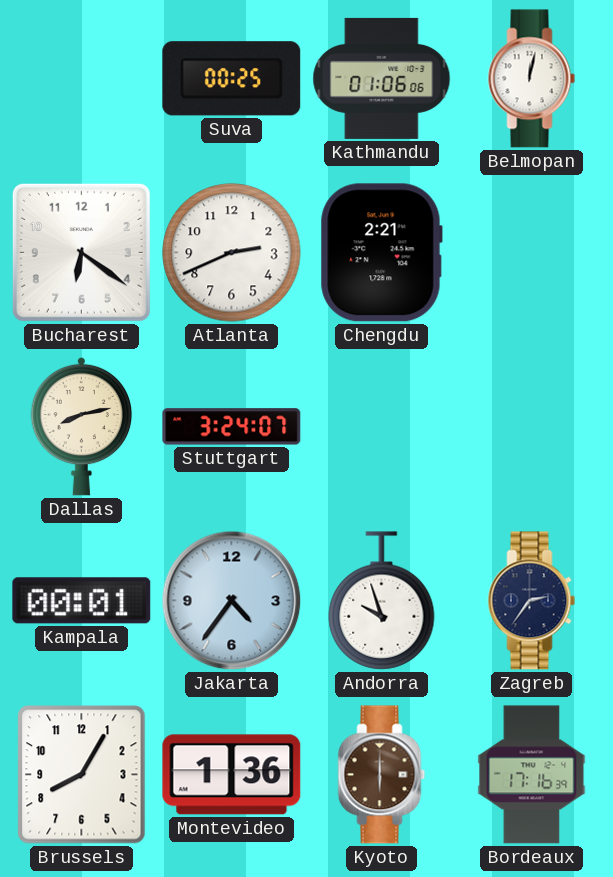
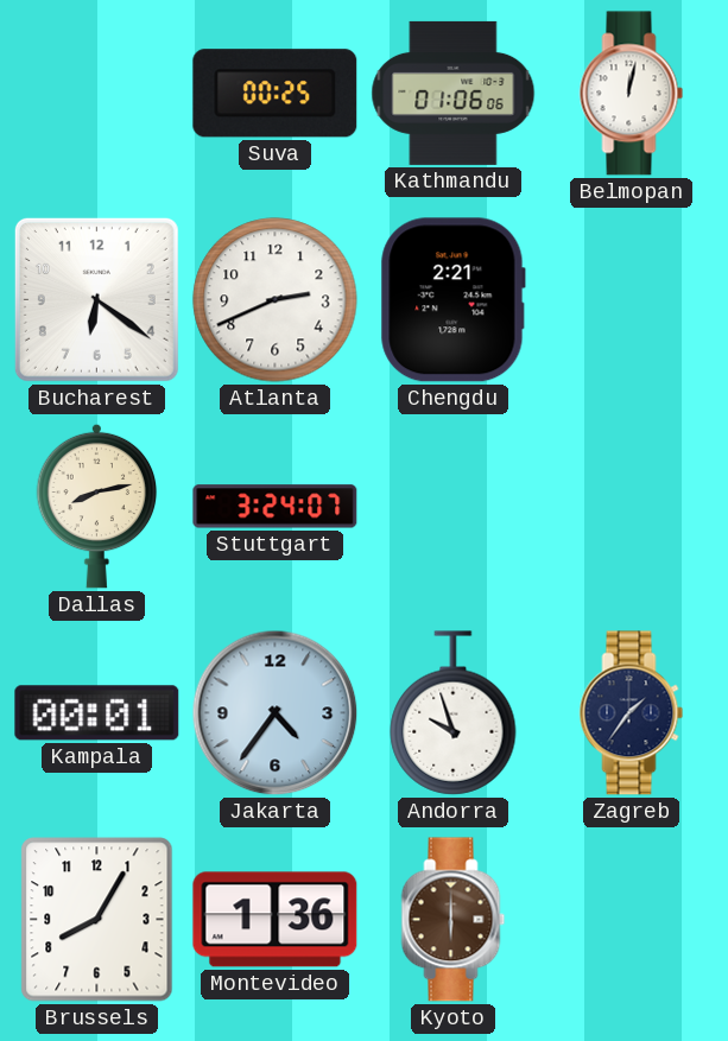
Zagreb: 2:36 -> 1:36 (632, 713)
Bordeaux: 17:16 -> none (532, 775)
